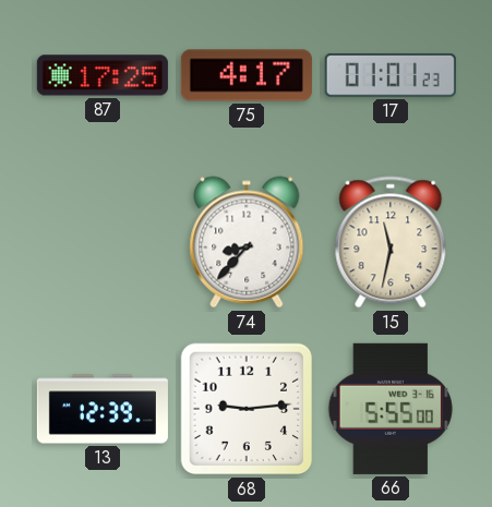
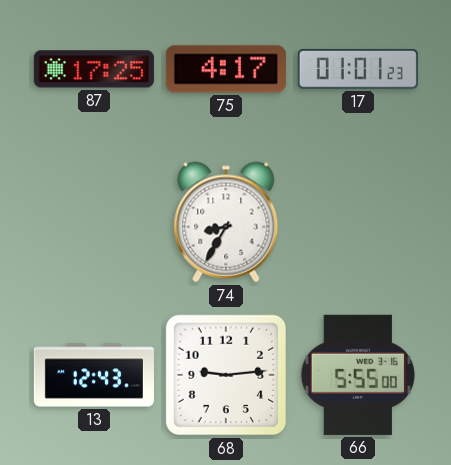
74: 8:37 -> 8:35 (226, 222)
15: 11:32 -> none (391, 242)
13: 12:39 -> 12:43 (94, 375)
